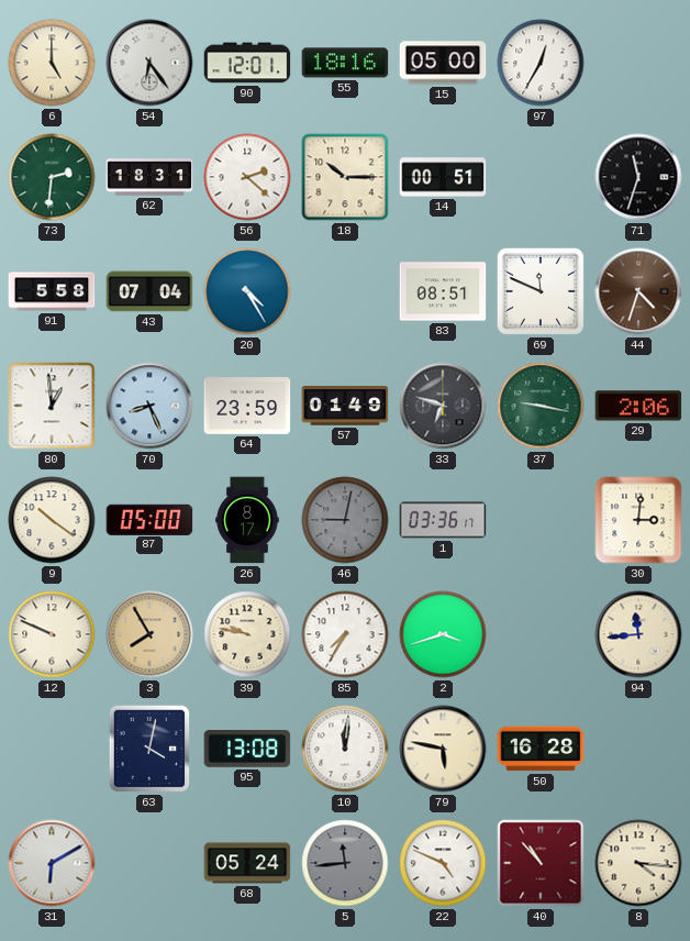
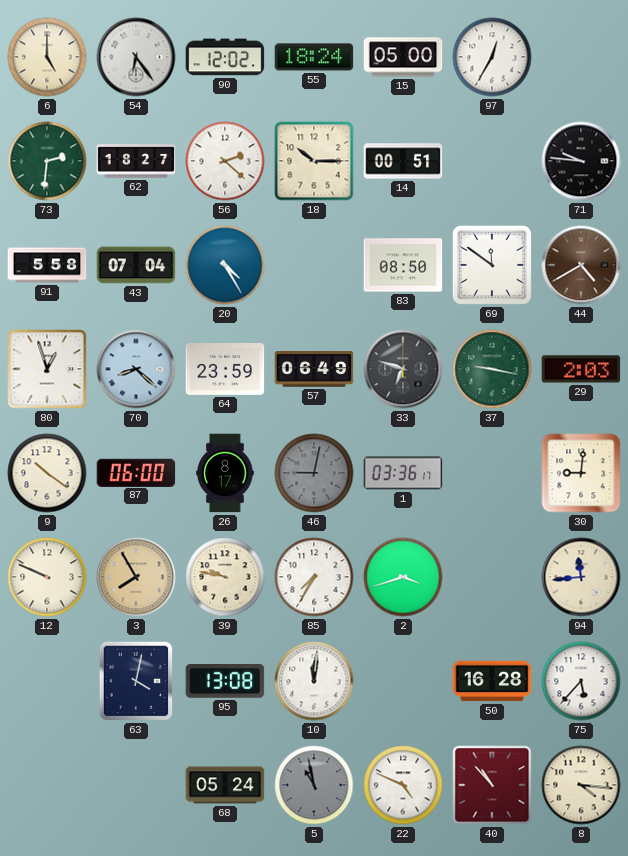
90: 12:01 -> 12:02 (225, 57)
55: 18:16 -> 18:24 (314, 57)
62: 18:31 -> 18:27 (136, 161)
71: 11:33 -> 9:46 (581, 161)
83: 08:51 -> 08:50 (403, 265)
69: 11:49 -> 11:51 (492, 265)
44: 4:33 -> 4:40 (581, 265)
80: 12:59 -> 12:57 (47, 369)
70: 8:26 -> 8:22 (136, 369)
57: 01:49 -> 06:49 (314, 369)
29: 2:06 -> 2:03 (581, 369)
87: 05:00 -> 06:00 (136, 472)
30: 3:01 -> 9:01 (581, 473)
79: 5:47 -> none (443, 749)
75: none -> 5:37 (581, 681)
31: 6:10 -> none (52, 863)
5: 11:44 -> 10:58 (314, 785)
